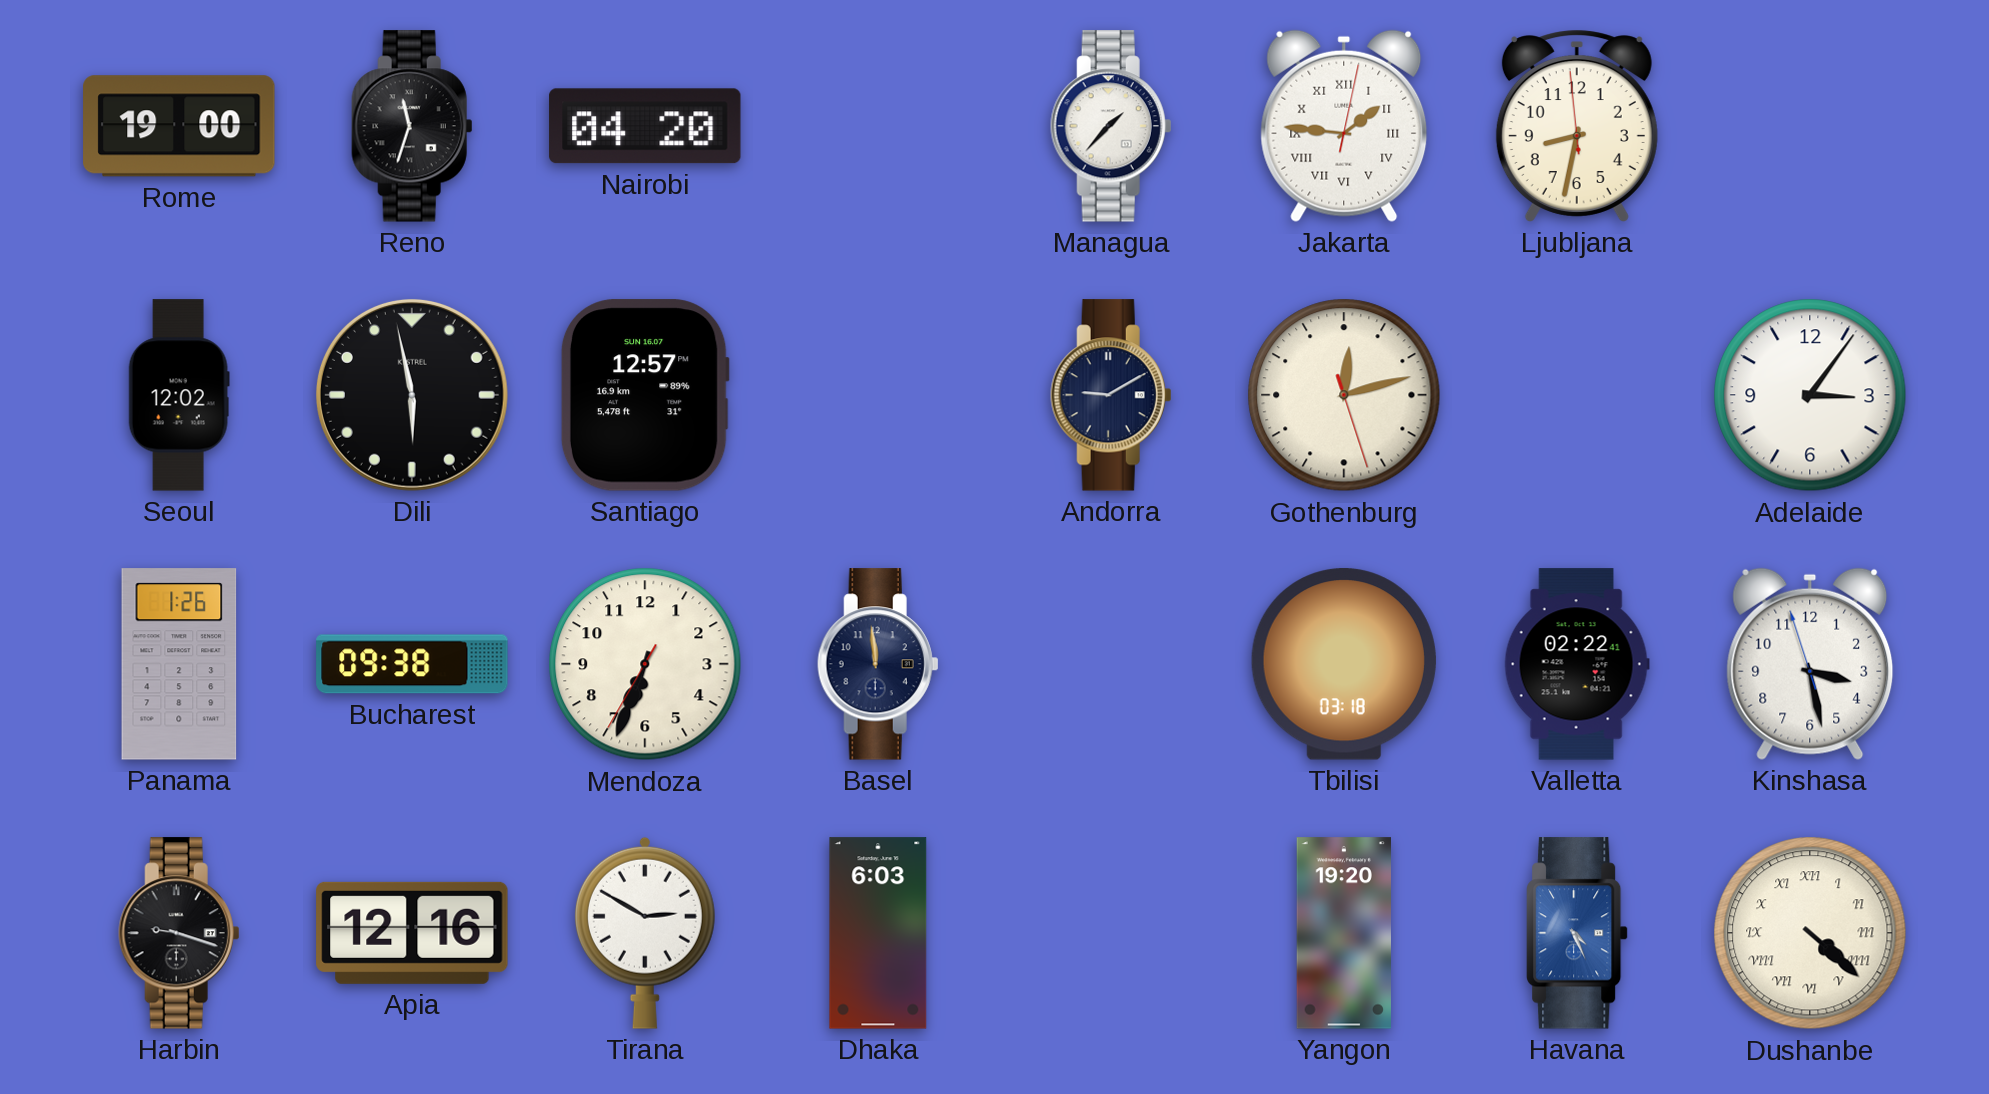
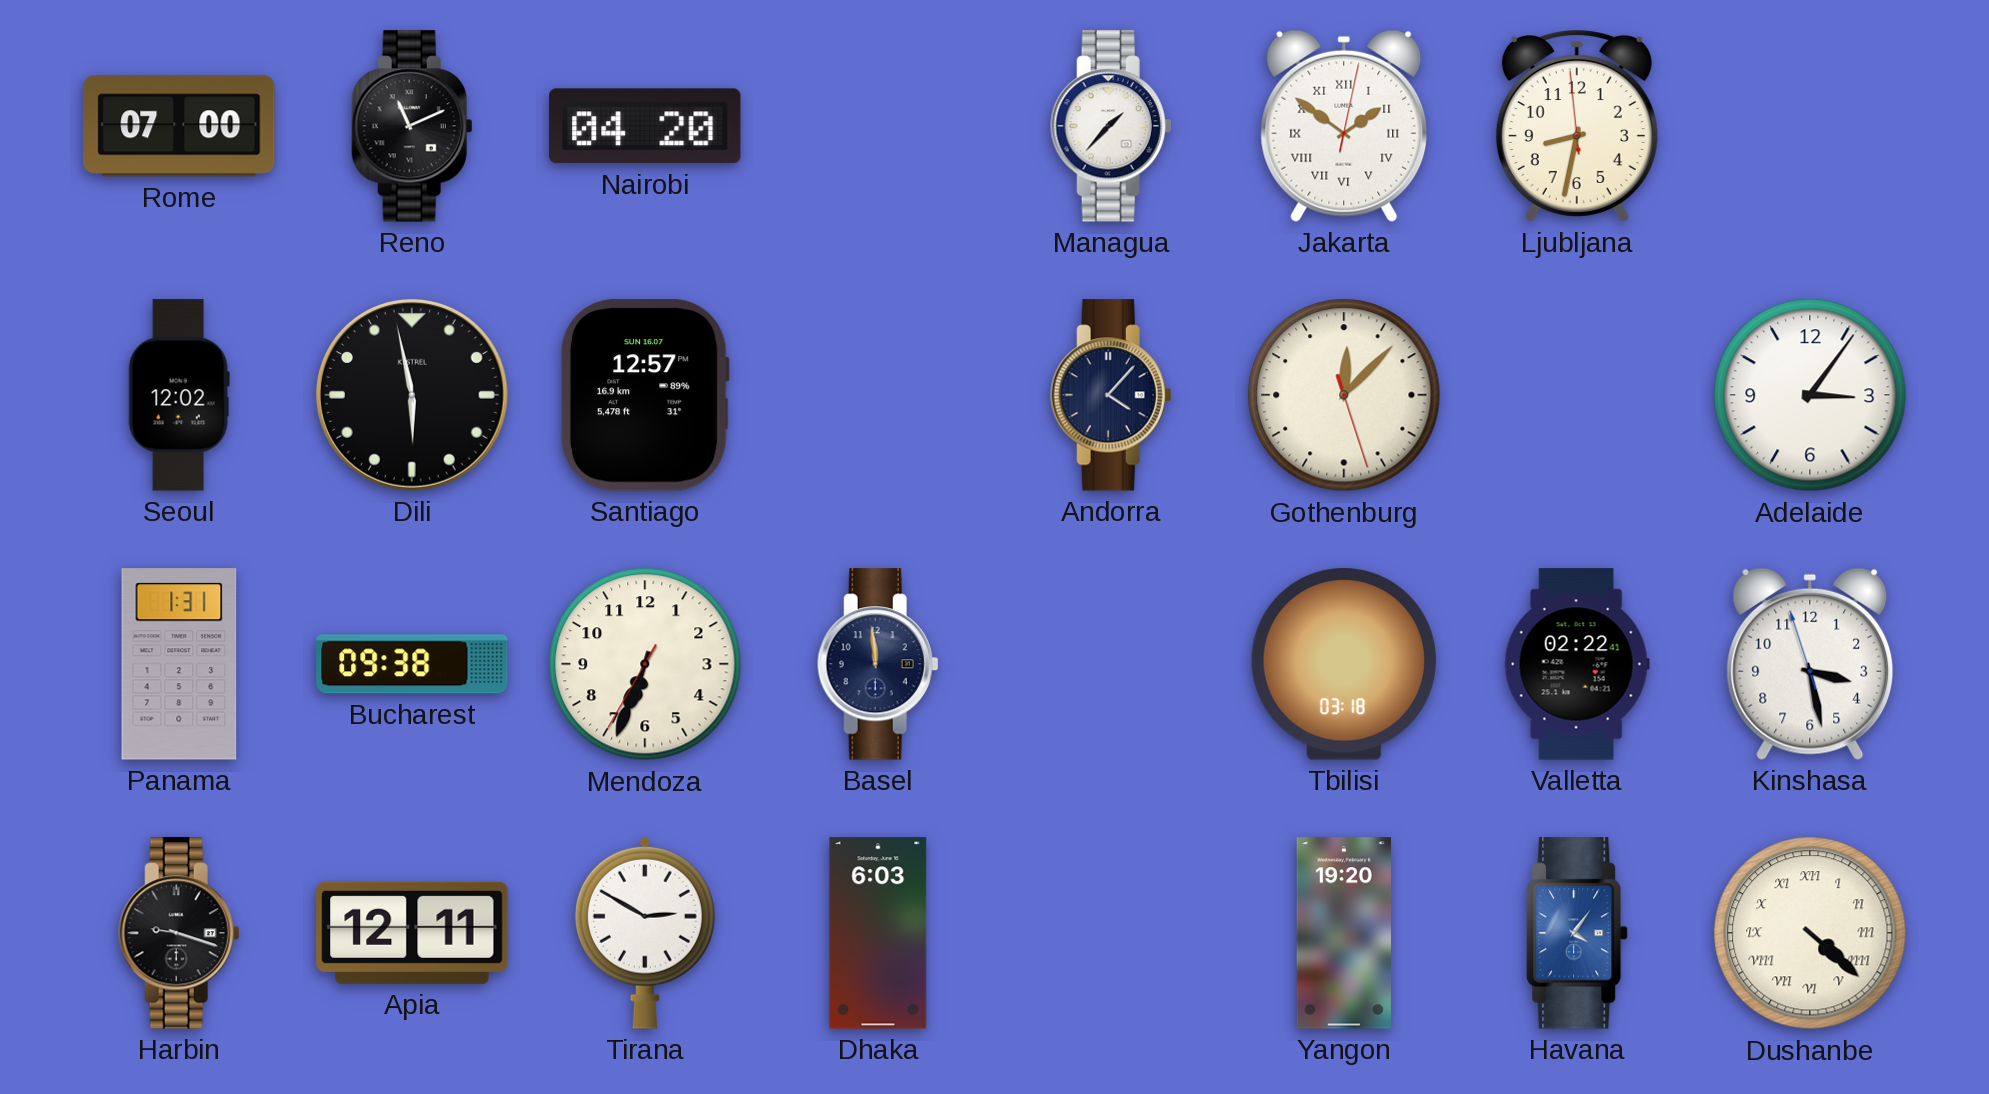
Rome: 19:00 -> 07:00 (179, 126)
Reno: 11:33 -> 11:11 (412, 126)
Jakarta: 1:46 -> 1:51 (1344, 126)
Andorra: 9:10 -> 4:07 (1111, 395)
Gothenburg: 12:12 -> 12:07 (1344, 395)
Panama: 1:26 -> 1:31 (179, 664)
Apia: 12:16 -> 12:11 (412, 933)
Havana: 4:26 -> 4:06 (1577, 933)
